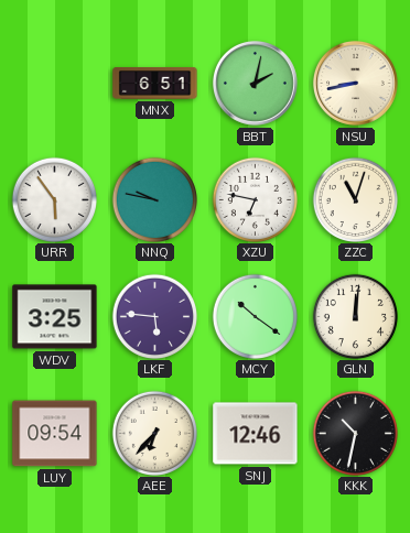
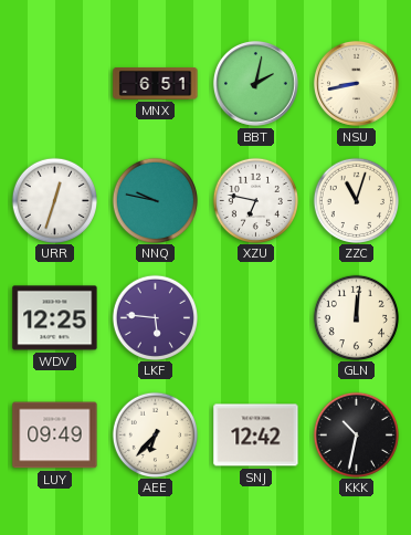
URR: 5:54 -> 12:33 (54, 200)
WDV: 3:25 -> 12:25 (55, 318)
MCY: 10:21 -> none (255, 316)
LUY: 09:54 -> 09:49 (55, 436)
SNJ: 12:46 -> 12:42 (256, 436)
